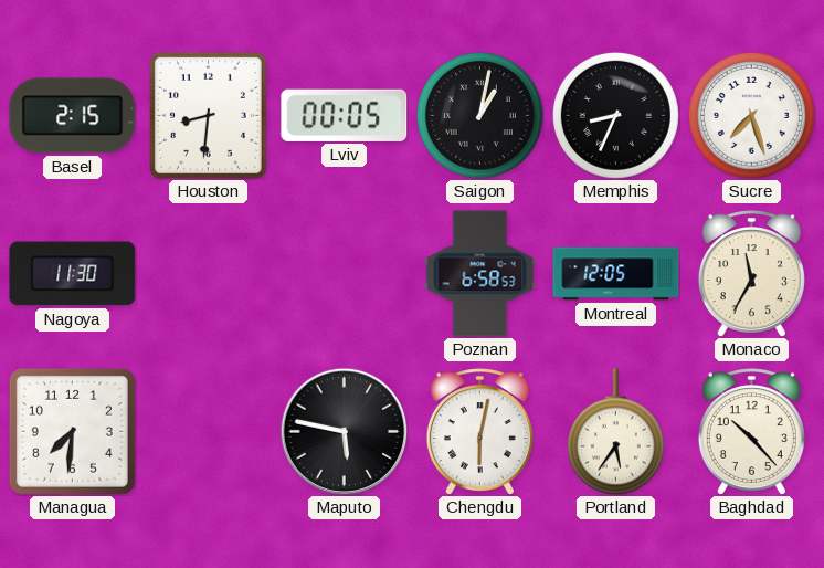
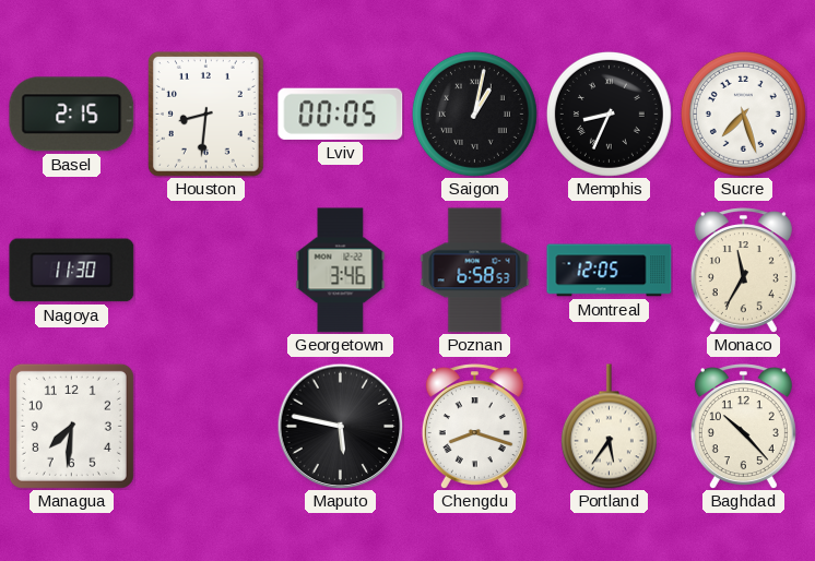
Georgetown: none -> 3:46 (341, 271)
Chengdu: 6:02 -> 8:18 (474, 426)
